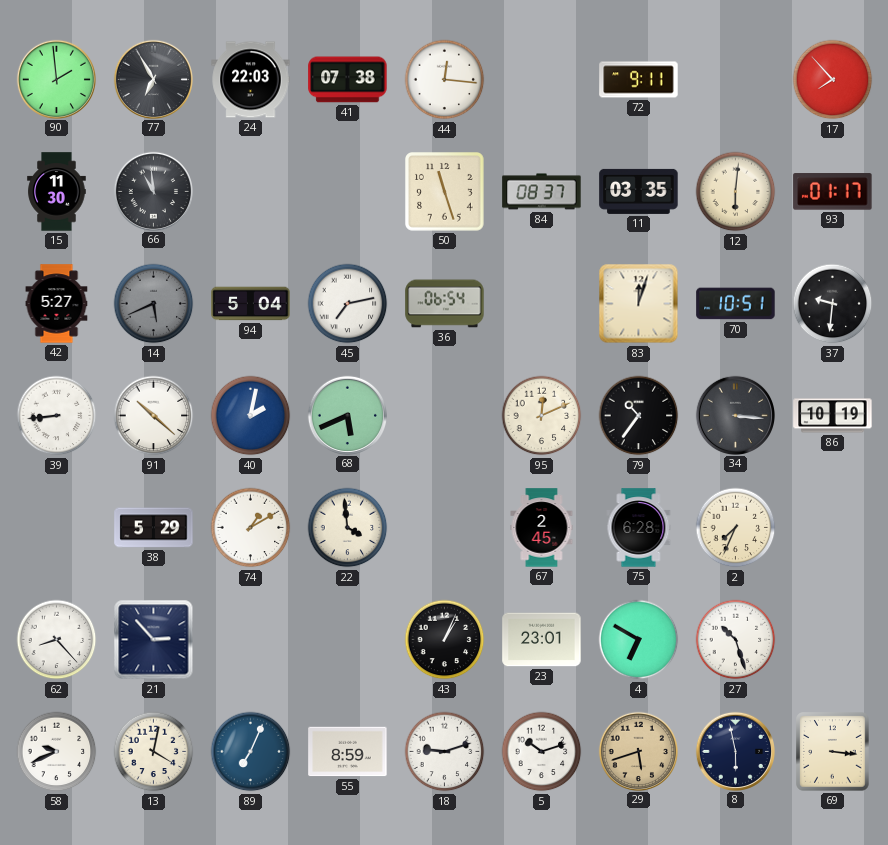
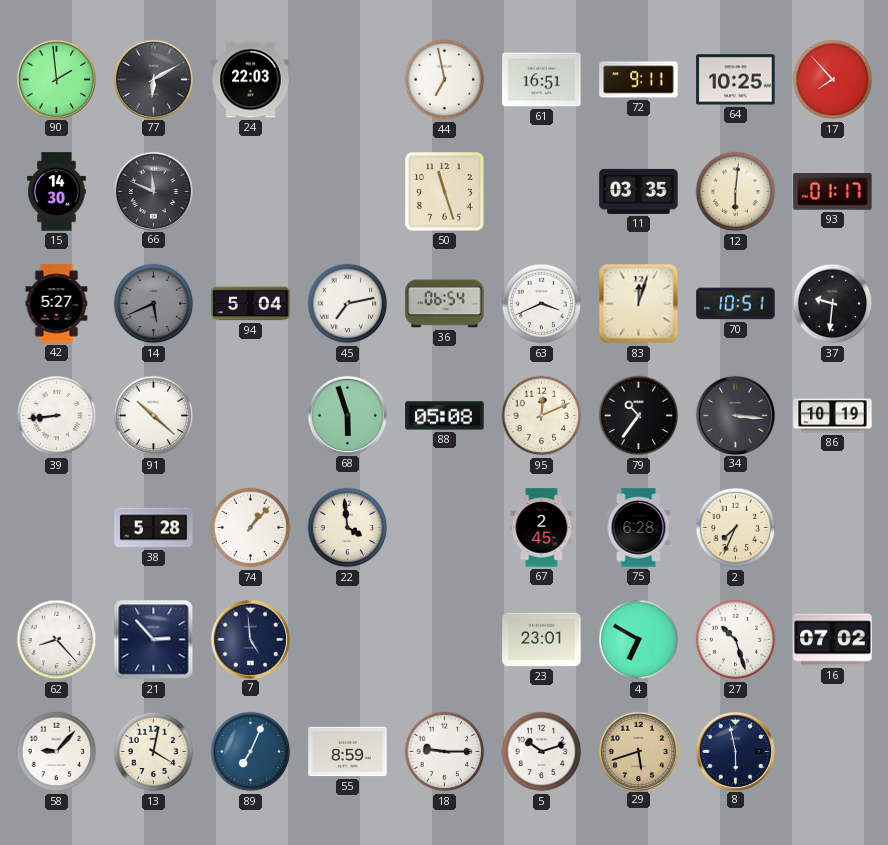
77: 6:55 -> 6:10 (153, 79)
41: 07:38 -> none (348, 80)
44: 12:16 -> 6:58 (445, 80)
61: none -> 16:51 (542, 80)
64: none -> 10:25 (736, 80)
15: 11:30 -> 14:30 (57, 192)
66: 10:59 -> 11:49 (153, 191)
84: 08:37 -> none (542, 192)
63: none -> 3:41 (542, 304)
40: 2:02 -> none (251, 416)
68: 5:41 -> 5:57 (347, 415)
88: none -> 05:08 (445, 416)
38: 5:29 -> 5:28 (154, 528)
74: 1:10 -> 1:07 (251, 528)
7: none -> 4:59 (250, 639)
43: 1:04 -> none (445, 640)
16: none -> 07:02 (833, 640)
58: 9:41 -> 9:07 (57, 752)
18: 9:12 -> 9:15 (445, 752)
69: 3:16 -> none (833, 752)
